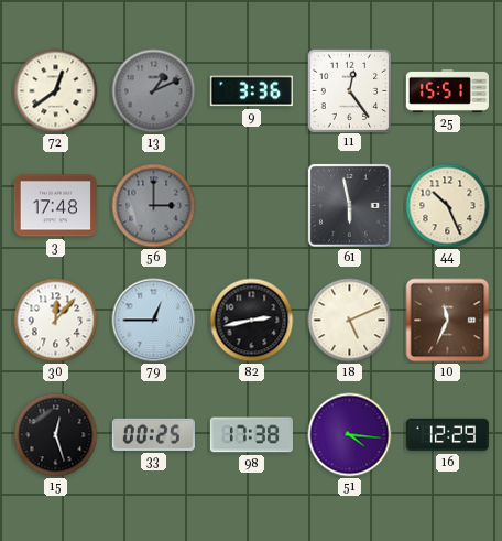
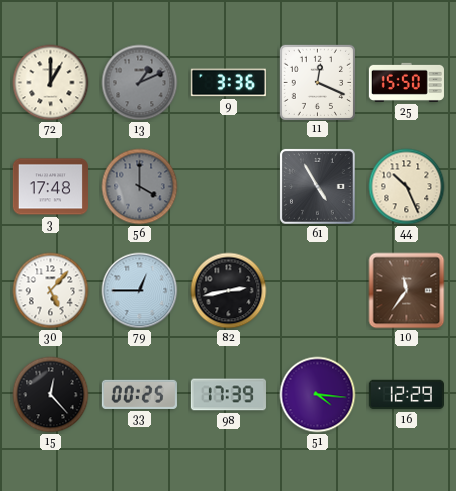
72: 12:39 -> 1:00 (51, 83)
11: 12:24 -> 12:19 (317, 82)
25: 15:51 -> 15:50 (406, 82)
56: 3:00 -> 4:00 (140, 187)
61: 5:58 -> 4:55 (317, 186)
30: 12:07 -> 5:07 (51, 291)
18: 5:11 -> none (350, 321)
10: 11:34 -> 11:36 (407, 291)
15: 12:27 -> 12:23 (51, 395)
98: 17:38 -> 17:39 (228, 395)
